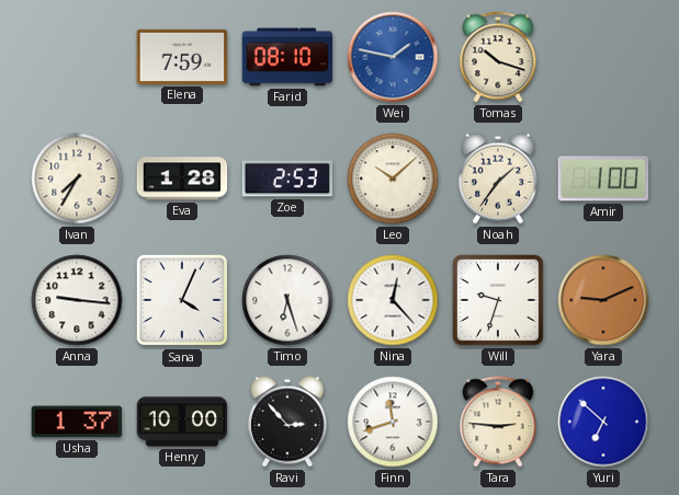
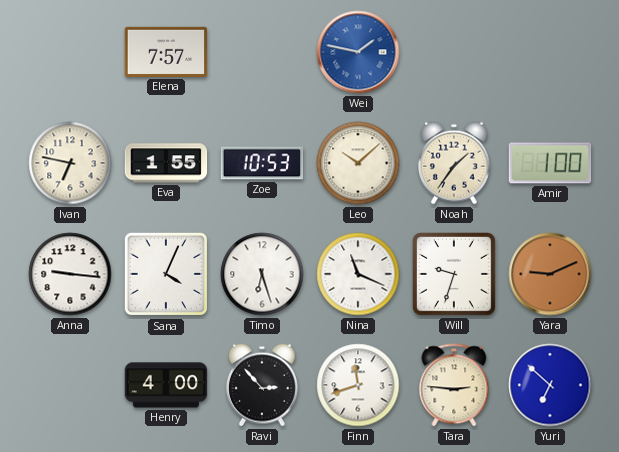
Elena: 7:59 -> 7:57 (166, 52)
Farid: 08:10 -> none (287, 57)
Tomas: 10:18 -> none (498, 57)
Ivan: 7:35 -> 6:47 (70, 163)
Eva: 1:28 -> 1:55 (166, 163)
Zoe: 2:53 -> 10:53 (262, 163)
Nina: 12:23 -> 11:19 (358, 274)
Usha: 1:37 -> none (77, 422)
Henry: 10:00 -> 4:00 (166, 385)
